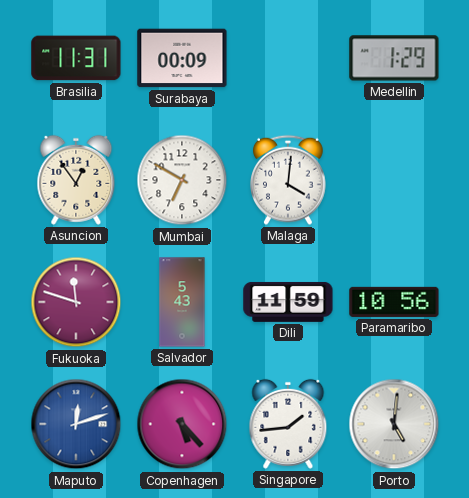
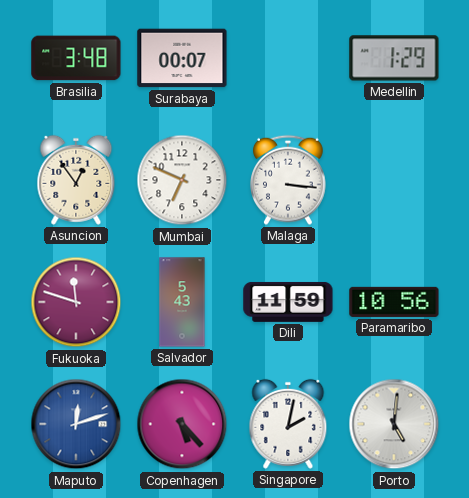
Brasilia: 11:31 -> 3:48 (76, 58)
Surabaya: 00:09 -> 00:07 (182, 58)
Mumbai: 6:50 -> 6:49 (182, 180)
Malaga: 4:01 -> 3:16 (289, 180)
Singapore: 1:44 -> 2:02 (288, 424)
